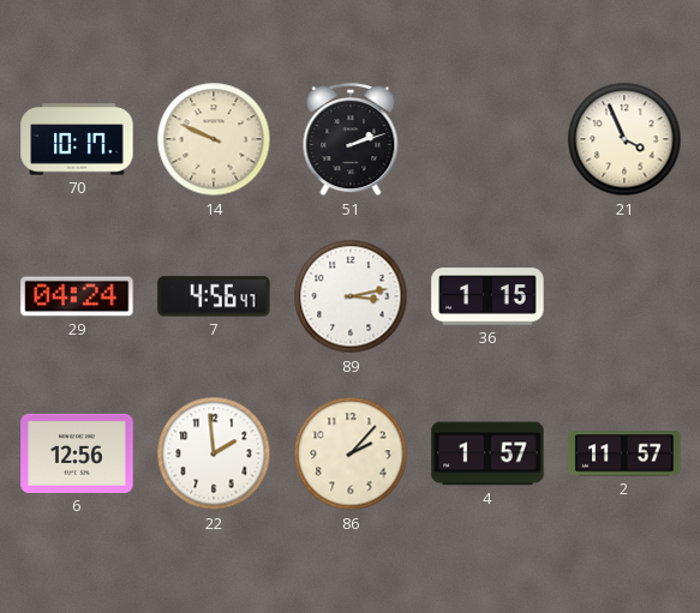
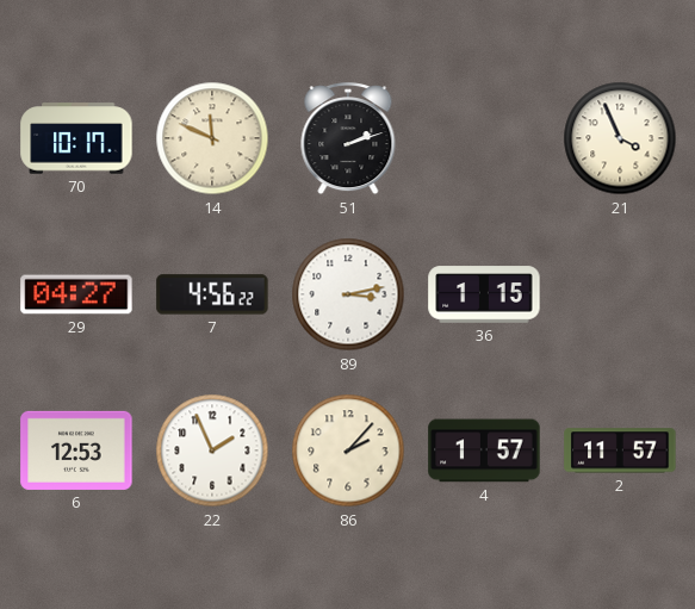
14: 9:49 -> 11:49 (212, 138)
29: 04:24 -> 04:27 (76, 294)
7: 4:56:47 -> 4:56:22 (212, 294)
6: 12:56 -> 12:53 (76, 450)
22: 1:59 -> 1:56 (212, 450)
